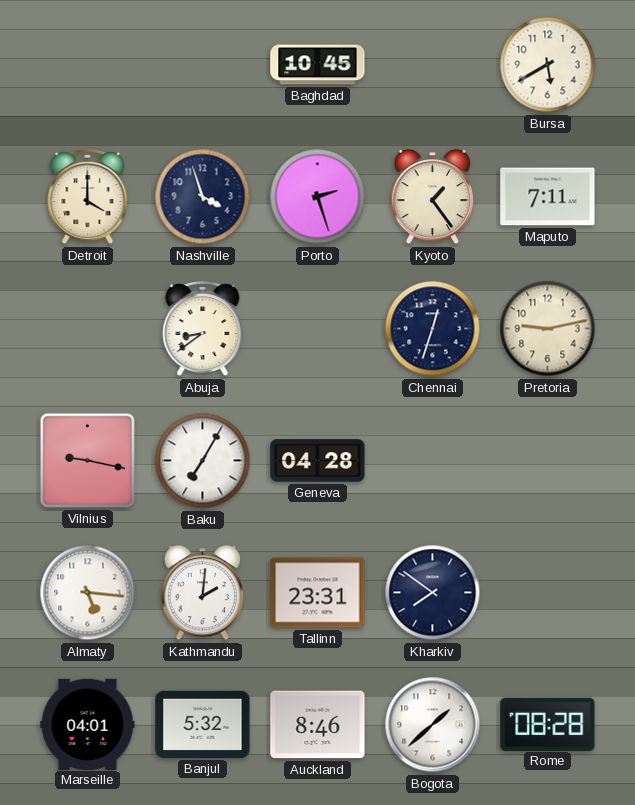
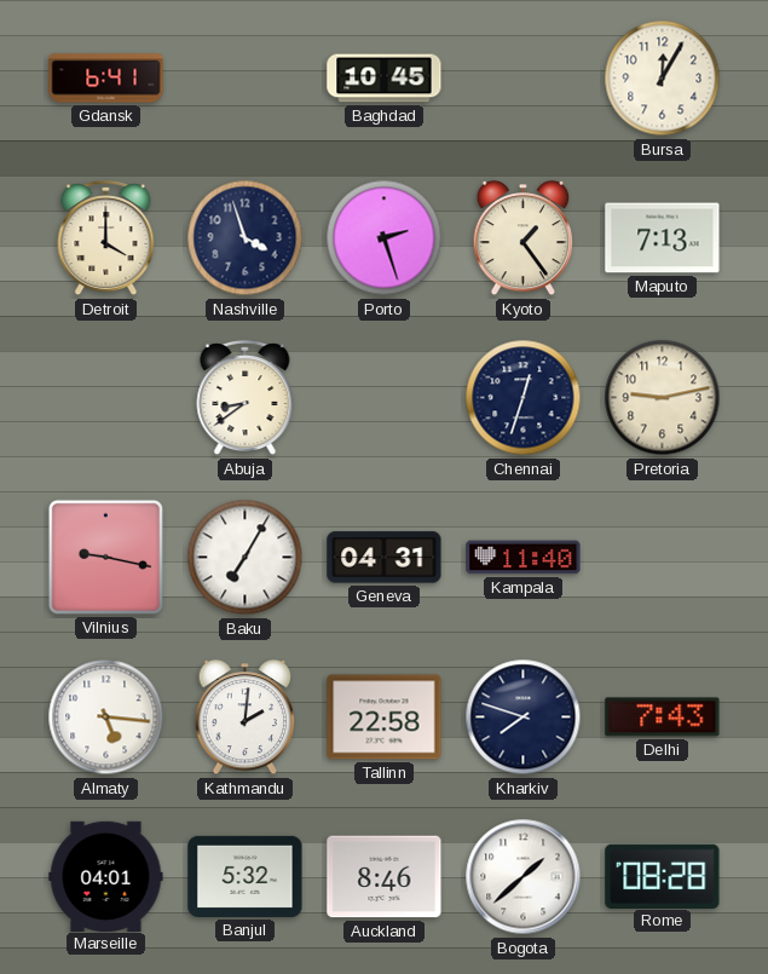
Gdansk: none -> 6:41 (106, 79)
Bursa: 5:40 -> 12:05 (663, 79)
Maputo: 7:11 -> 7:13 (663, 238)
Geneva: 04:28 -> 04:31 (385, 558)
Kampala: none -> 11:40 (524, 558)
Tallinn: 23:31 -> 22:58 (385, 717)
Kharkiv: 7:51 -> 7:48 (524, 717)
Delhi: none -> 7:43 (663, 717)
